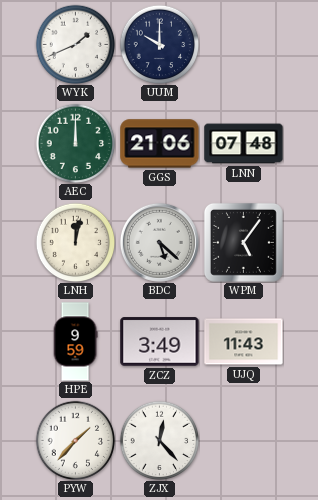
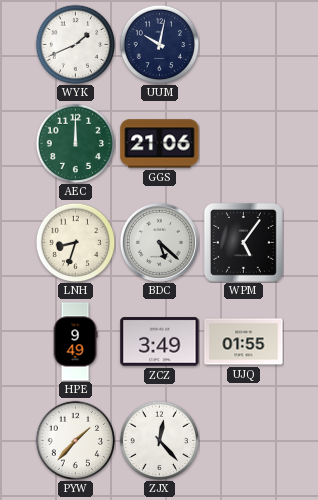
UUM: 10:00 -> 10:02 (159, 44)
LNN: 07:48 -> none (244, 144)
LNH: 12:02 -> 8:33 (75, 242)
HPE: 9:59 -> 9:49 (75, 342)
UJQ: 11:43 -> 01:55 (244, 342)
